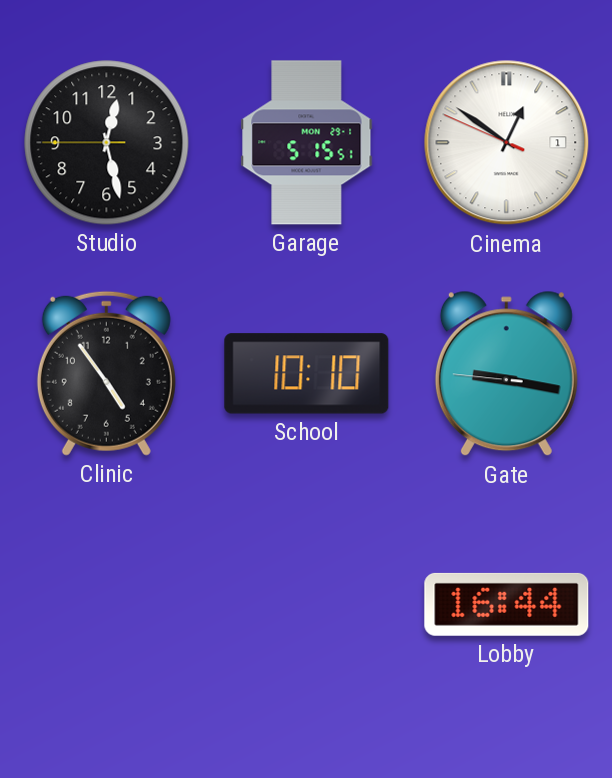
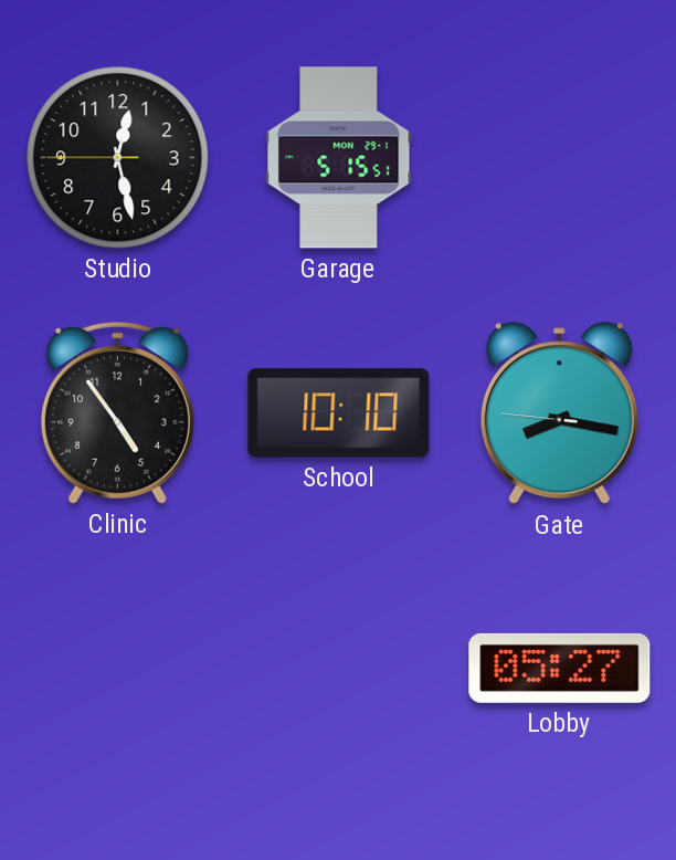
Cinema: 12:50 -> none (507, 143)
Gate: 9:16 -> 8:16 (559, 413)
Lobby: 16:44 -> 05:27 (560, 668)
